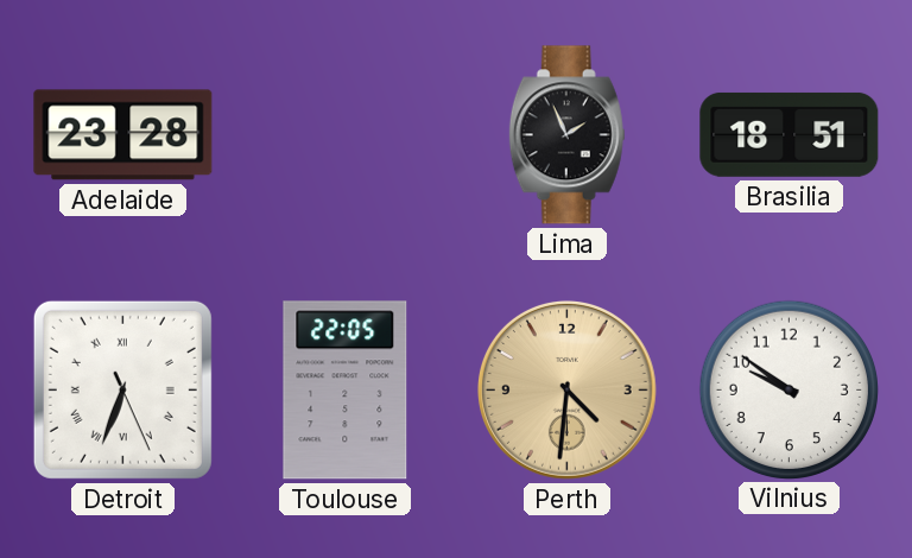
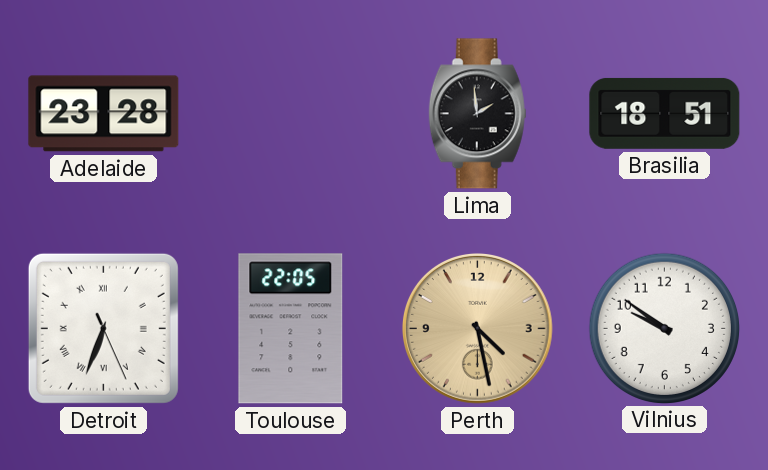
Lima: 1:56 -> 1:59 (477, 114)
Perth: 4:31 -> 4:28 (478, 329)
